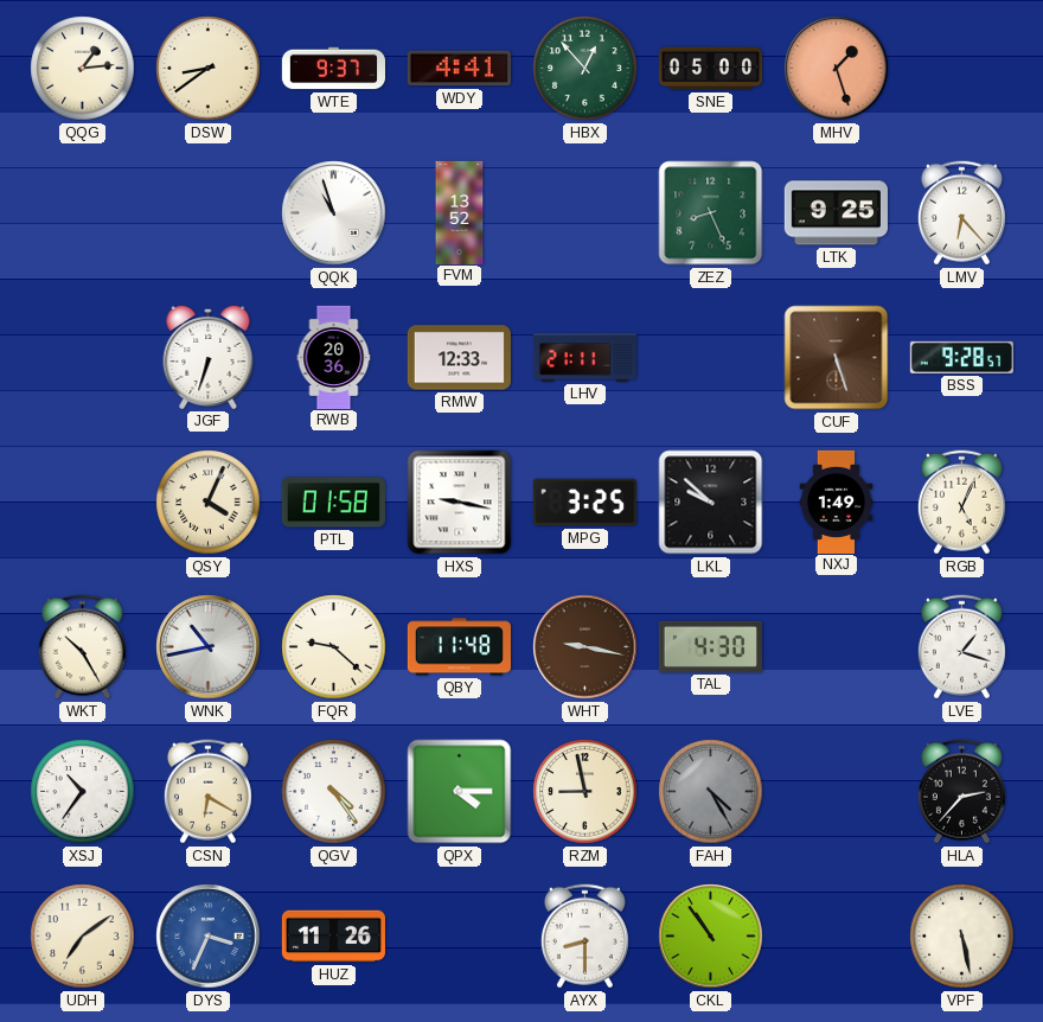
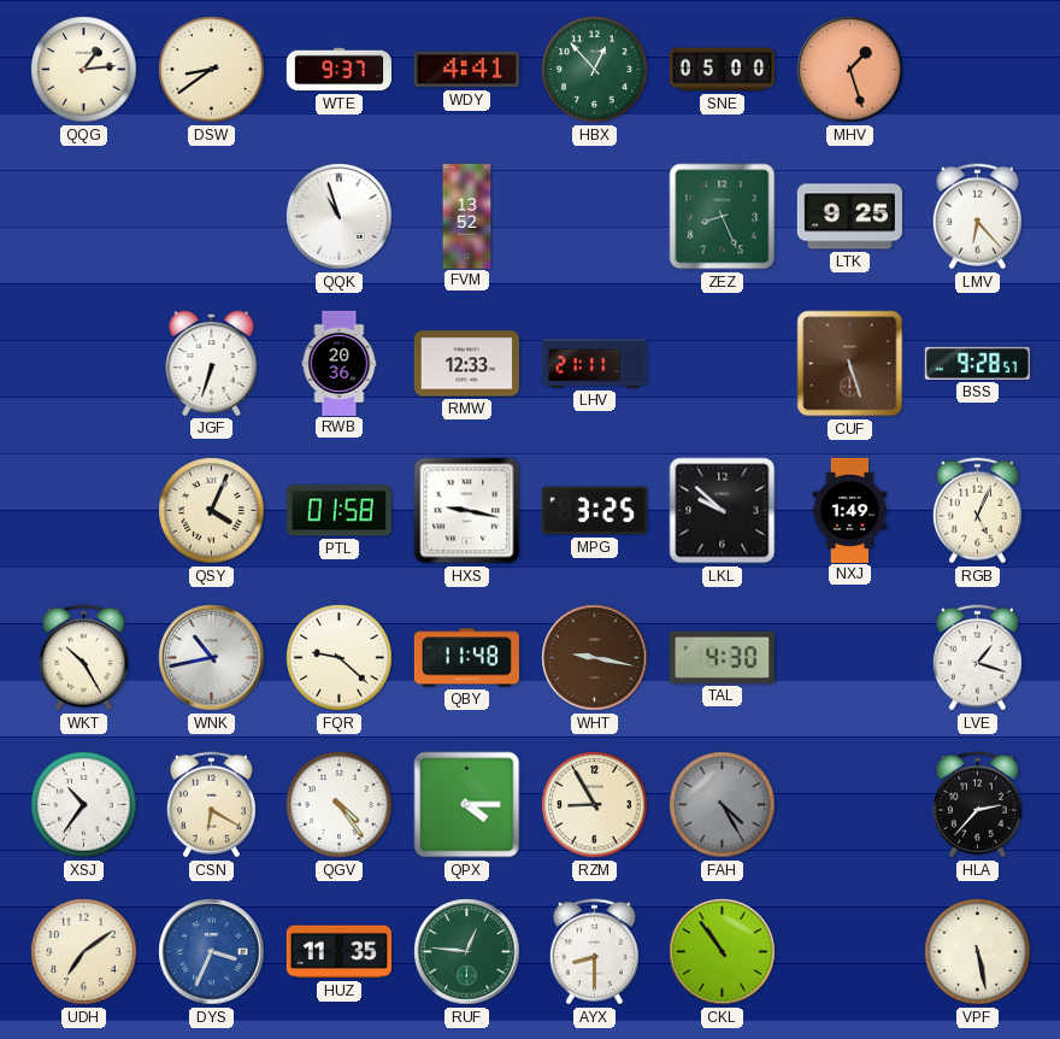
RZM: 8:58 -> 8:55 (595, 805)
HUZ: 11:26 -> 11:35 (338, 952)
RUF: none -> 12:46 (467, 952)
